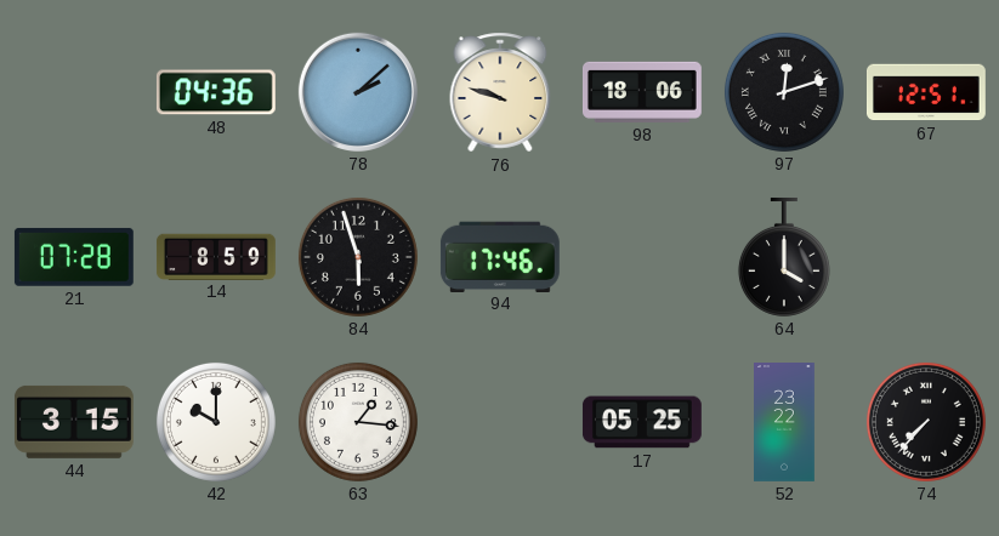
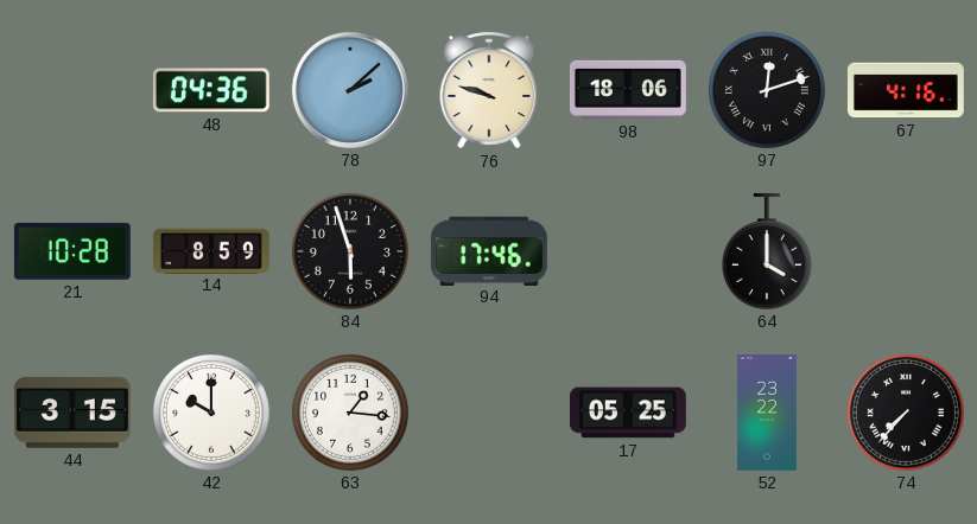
67: 12:51 -> 4:16 (906, 90)
21: 07:28 -> 10:28 (72, 251)
